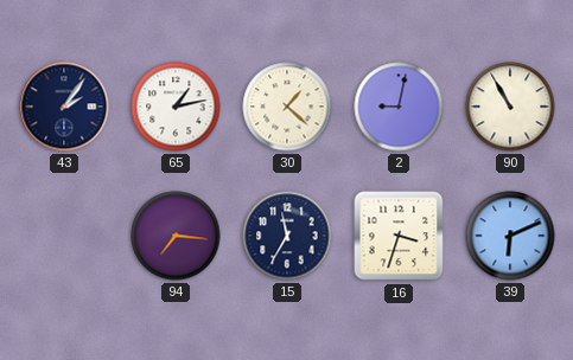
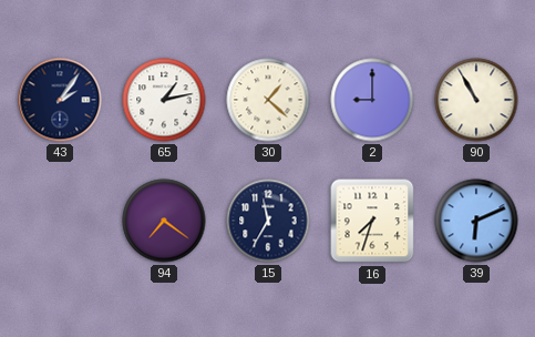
2: 9:02 -> 9:00 (372, 100)
94: 7:16 -> 7:21 (164, 221)
16: 3:33 -> 7:33 (372, 221)
